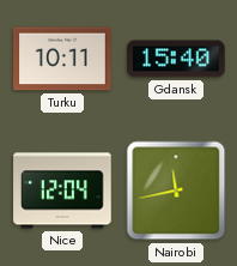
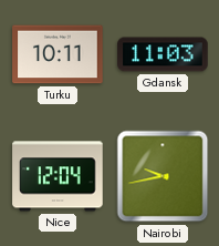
Gdansk: 15:40 -> 11:03 (163, 54)
Nairobi: 11:43 -> 9:43 (163, 176)
